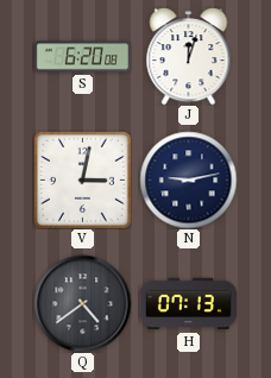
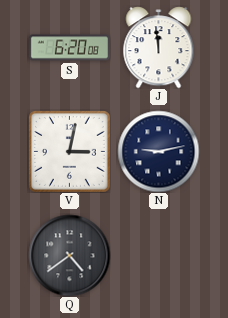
J: 12:03 -> 11:59 (159, 47)
H: 07:13 -> none (188, 304)
